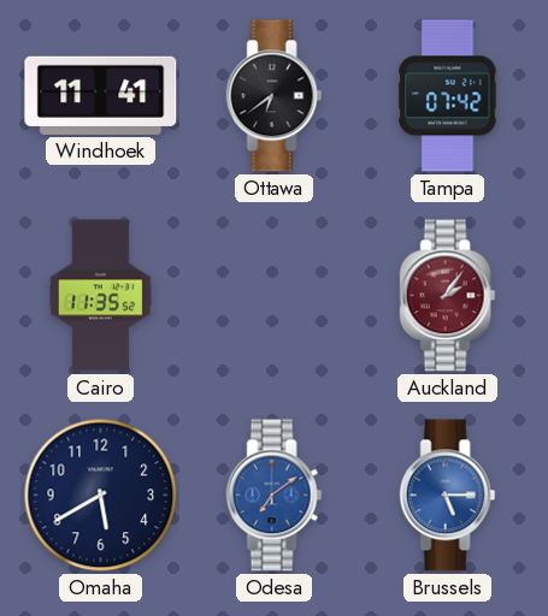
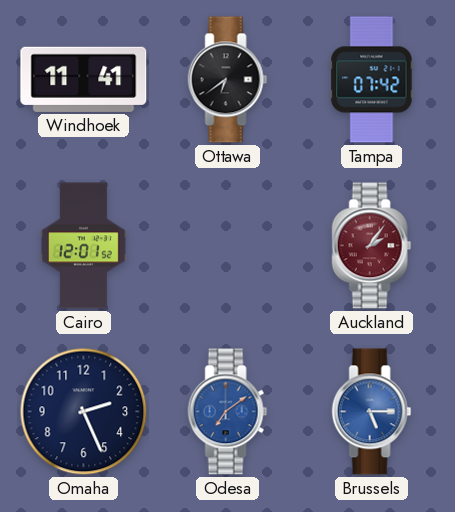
Cairo: 11:35 -> 12:01 (84, 246)
Omaha: 5:40 -> 2:26 (84, 412)
